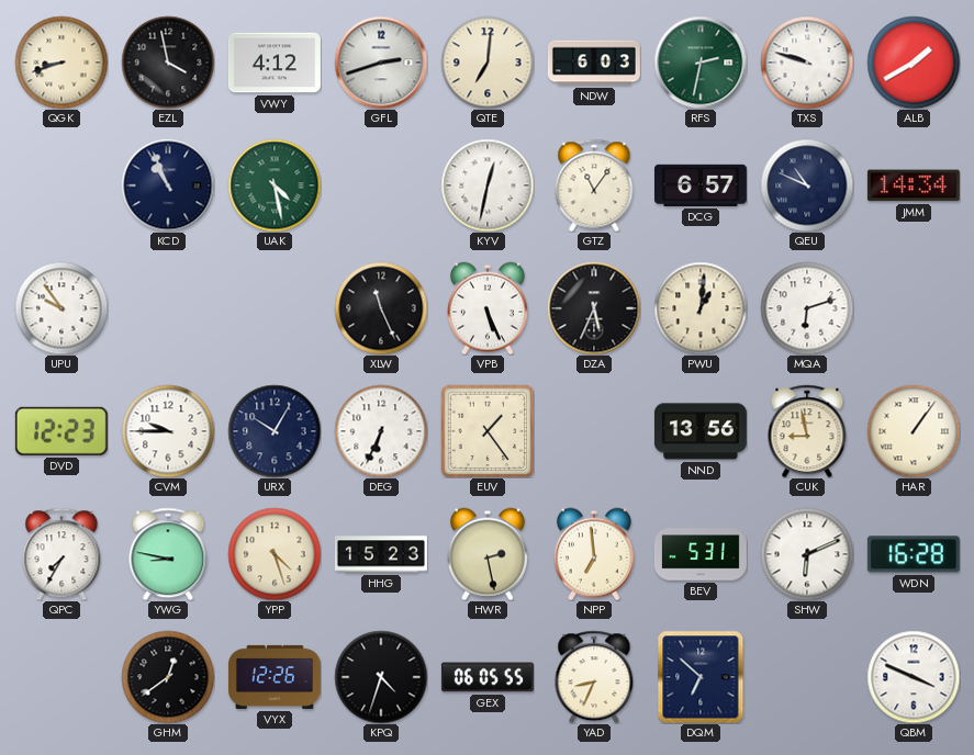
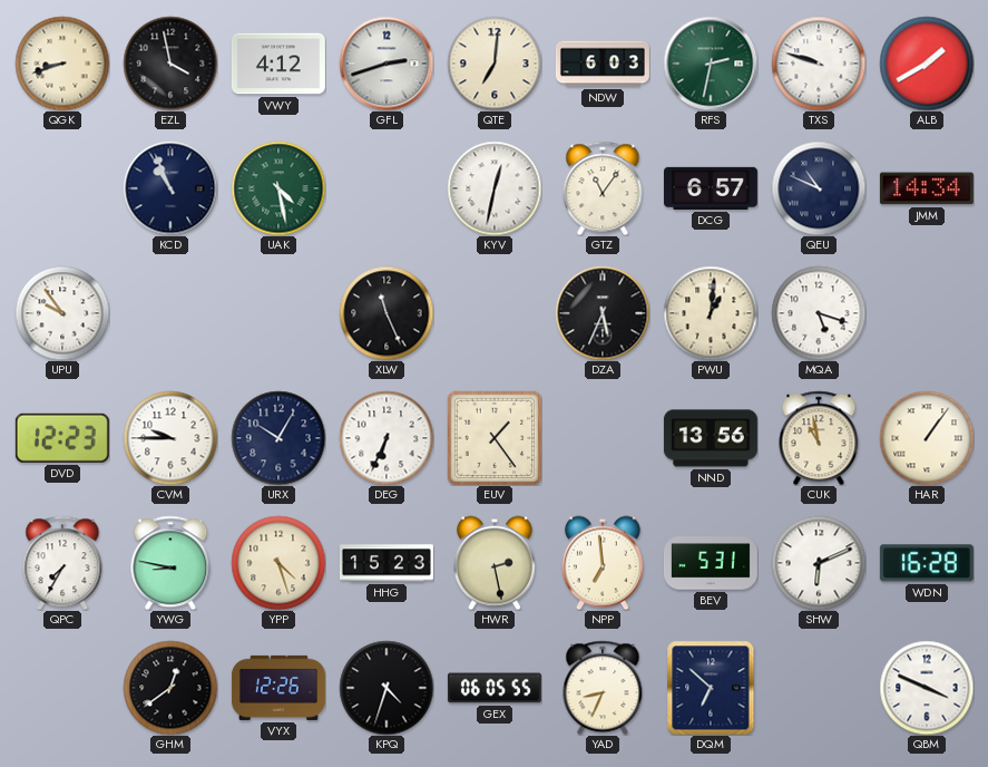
VPB: 5:26 -> none (488, 308)
MQA: 6:12 -> 5:18 (819, 313)
CUK: 8:58 -> 10:58 (819, 438)
